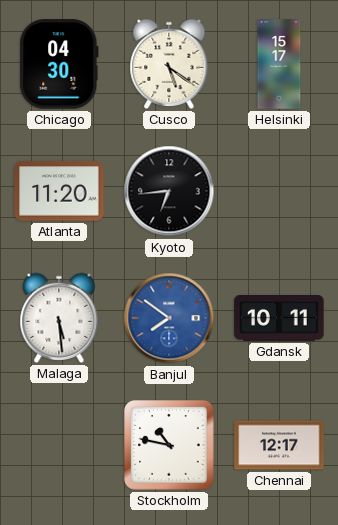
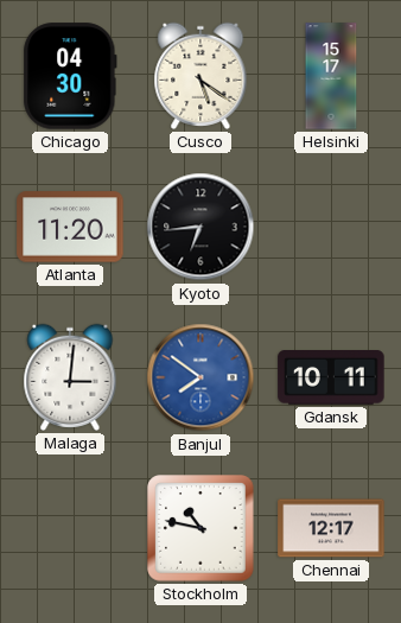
Malaga: 5:29 -> 3:01 (70, 377)
